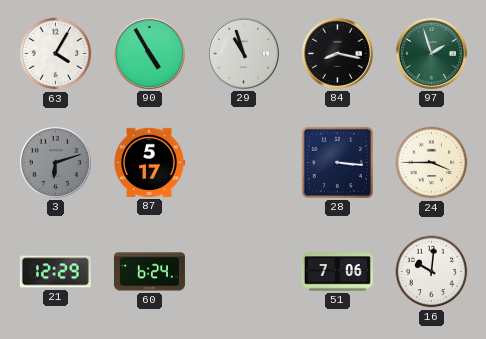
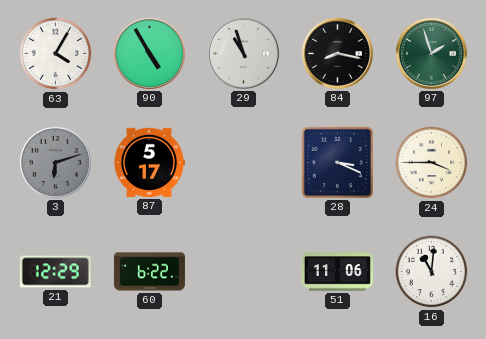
28: 3:16 -> 3:19 (337, 162)
60: 6:24 -> 6:22 (149, 272)
51: 7:06 -> 11:06 (337, 272)
16: 10:01 -> 11:01 (432, 272)
